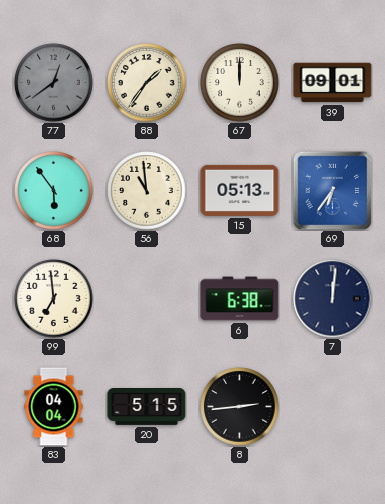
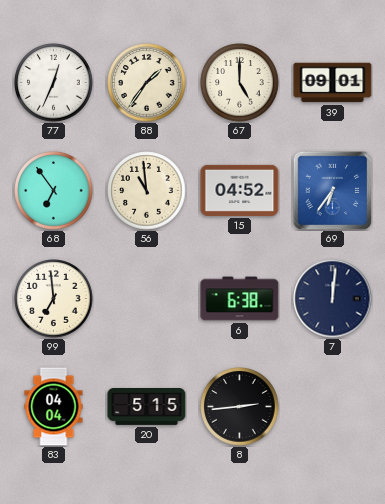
77: 12:39 -> 12:34 (54, 83)
77 dial: grey -> white (54, 83)
67: 12:00 -> 5:00 (240, 83)
68: 5:54 -> 6:54 (54, 191)
15: 05:13 -> 04:52 (240, 190)
